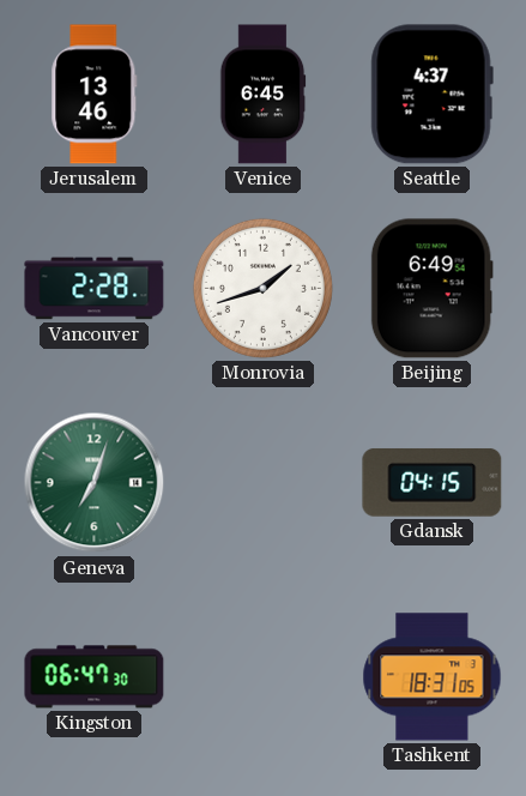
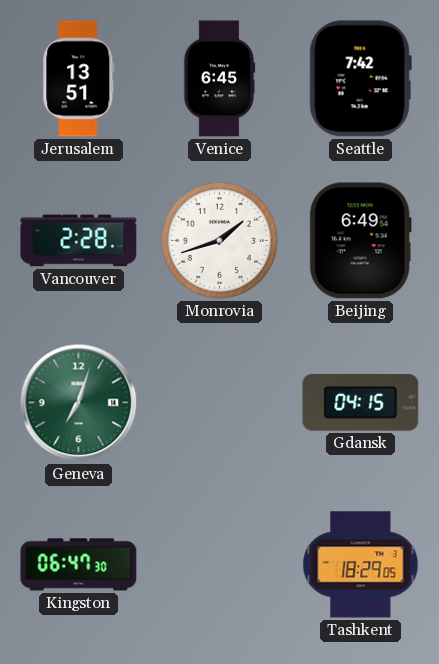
Jerusalem: 13:46 -> 13:51 (79, 79)
Seattle: 4:37 -> 7:42 (360, 79)
Tashkent: 18:31 -> 18:29 (361, 565)
